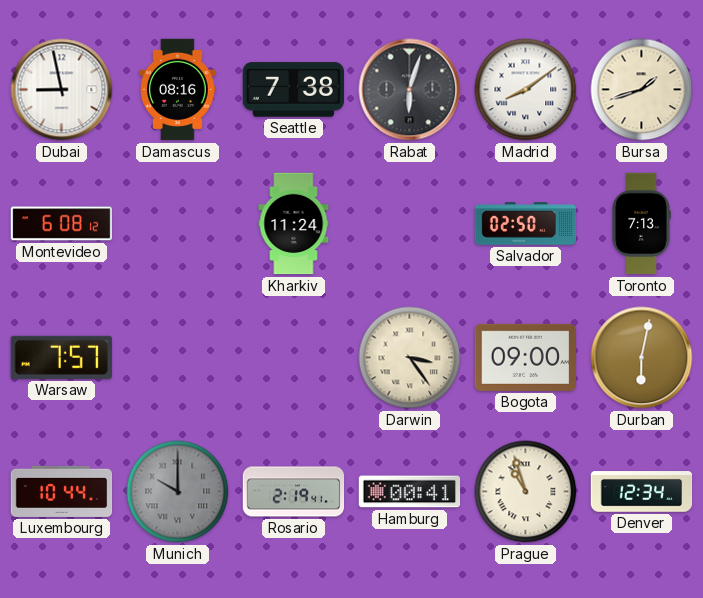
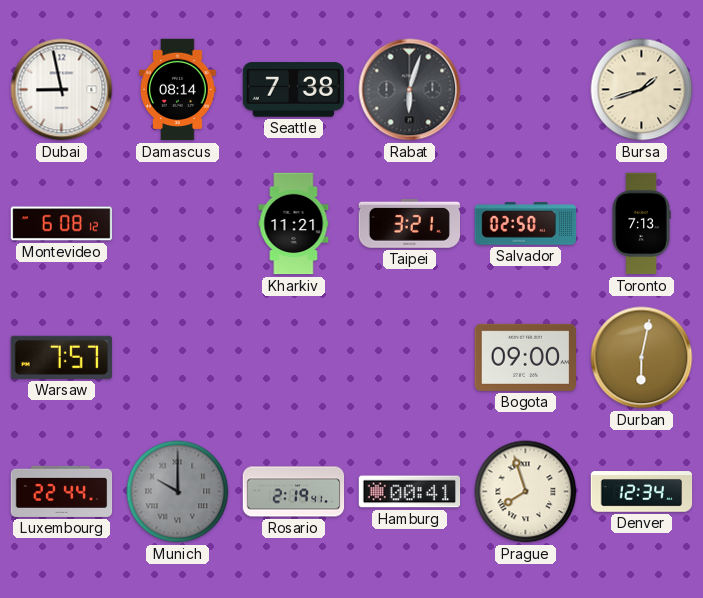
Damascus: 08:16 -> 08:14 (178, 90)
Madrid: 8:09 -> none (526, 90)
Kharkiv: 11:24 -> 11:21 (294, 224)
Taipei: none -> 3:21 (409, 223)
Darwin: 3:24 -> none (410, 358)
Luxembourg: 10:44 -> 22:44 (62, 491)
Prague: 10:57 -> 7:57 (526, 492)
